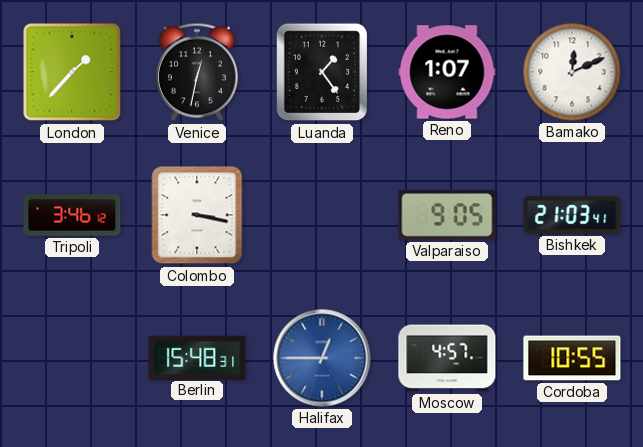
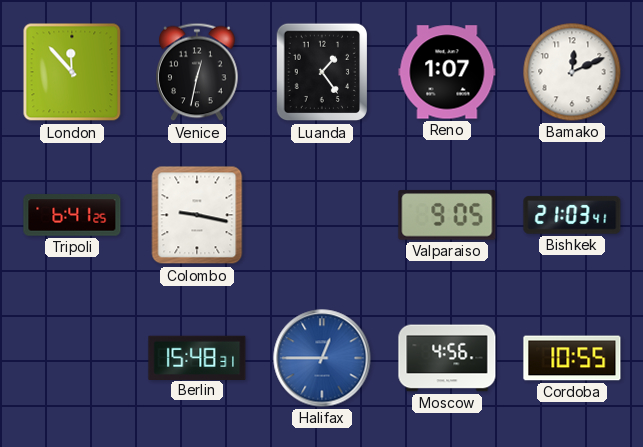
London: 1:37 -> 11:53 (72, 72)
Tripoli: 3:46 -> 6:41 (72, 215)
Colombo: 3:17 -> 9:17 (197, 215)
Moscow: 4:57 -> 4:56 (447, 358)
